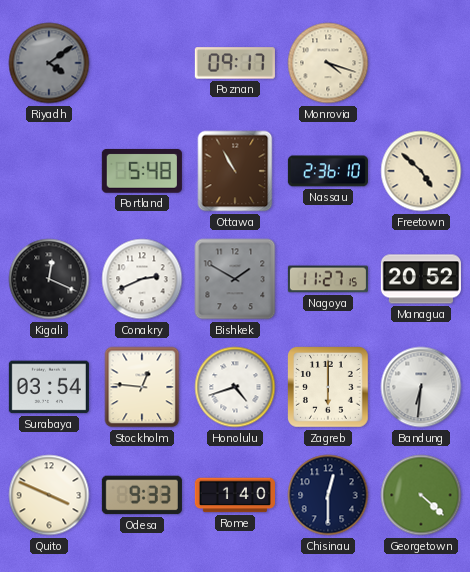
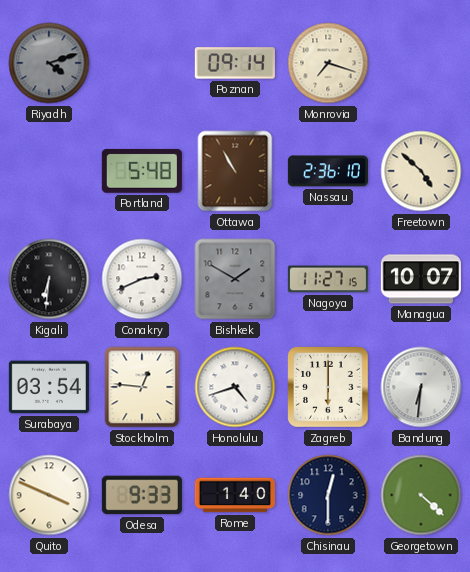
Riyadh: 4:09 -> 4:12 (49, 63)
Poznan: 09:17 -> 09:14 (235, 63)
Monrovia: 4:18 -> 7:18 (328, 63)
Kigali: 12:19 -> 6:31 (49, 279)
Managua: 20:52 -> 10:07 (421, 279)
